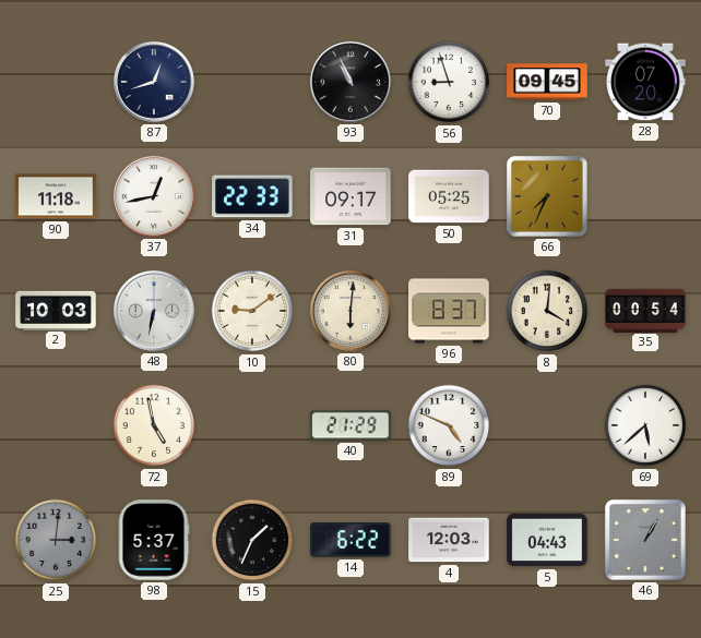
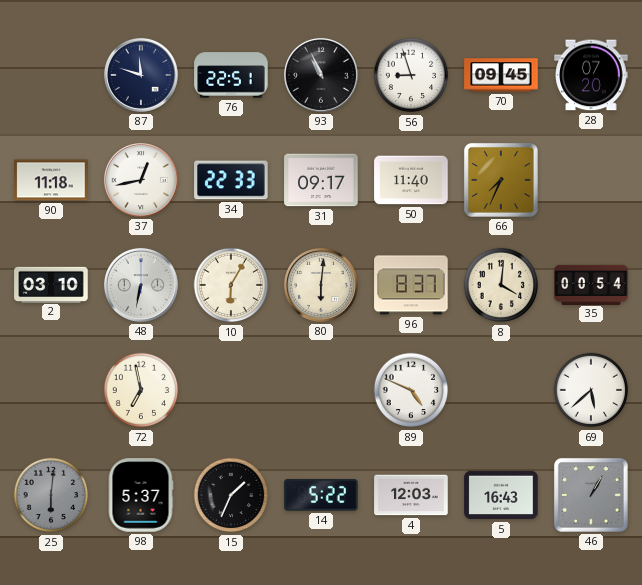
87: 12:42 -> 11:48 (141, 75)
76: none -> 22:51 (231, 75)
50: 05:25 -> 11:40 (411, 180)
2: 10:03 -> 03:10 (51, 284)
10: 9:09 -> 6:05 (231, 285)
72: 4:58 -> 6:58 (141, 390)
40: 21:29 -> none (350, 425)
25: 3:01 -> 6:01 (51, 495)
14: 6:22 -> 5:22 (321, 496)
5: 04:43 -> 16:43 (501, 495)
